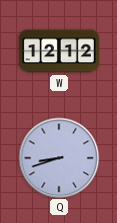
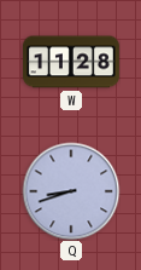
W: 12:12 -> 11:28 (71, 62)
